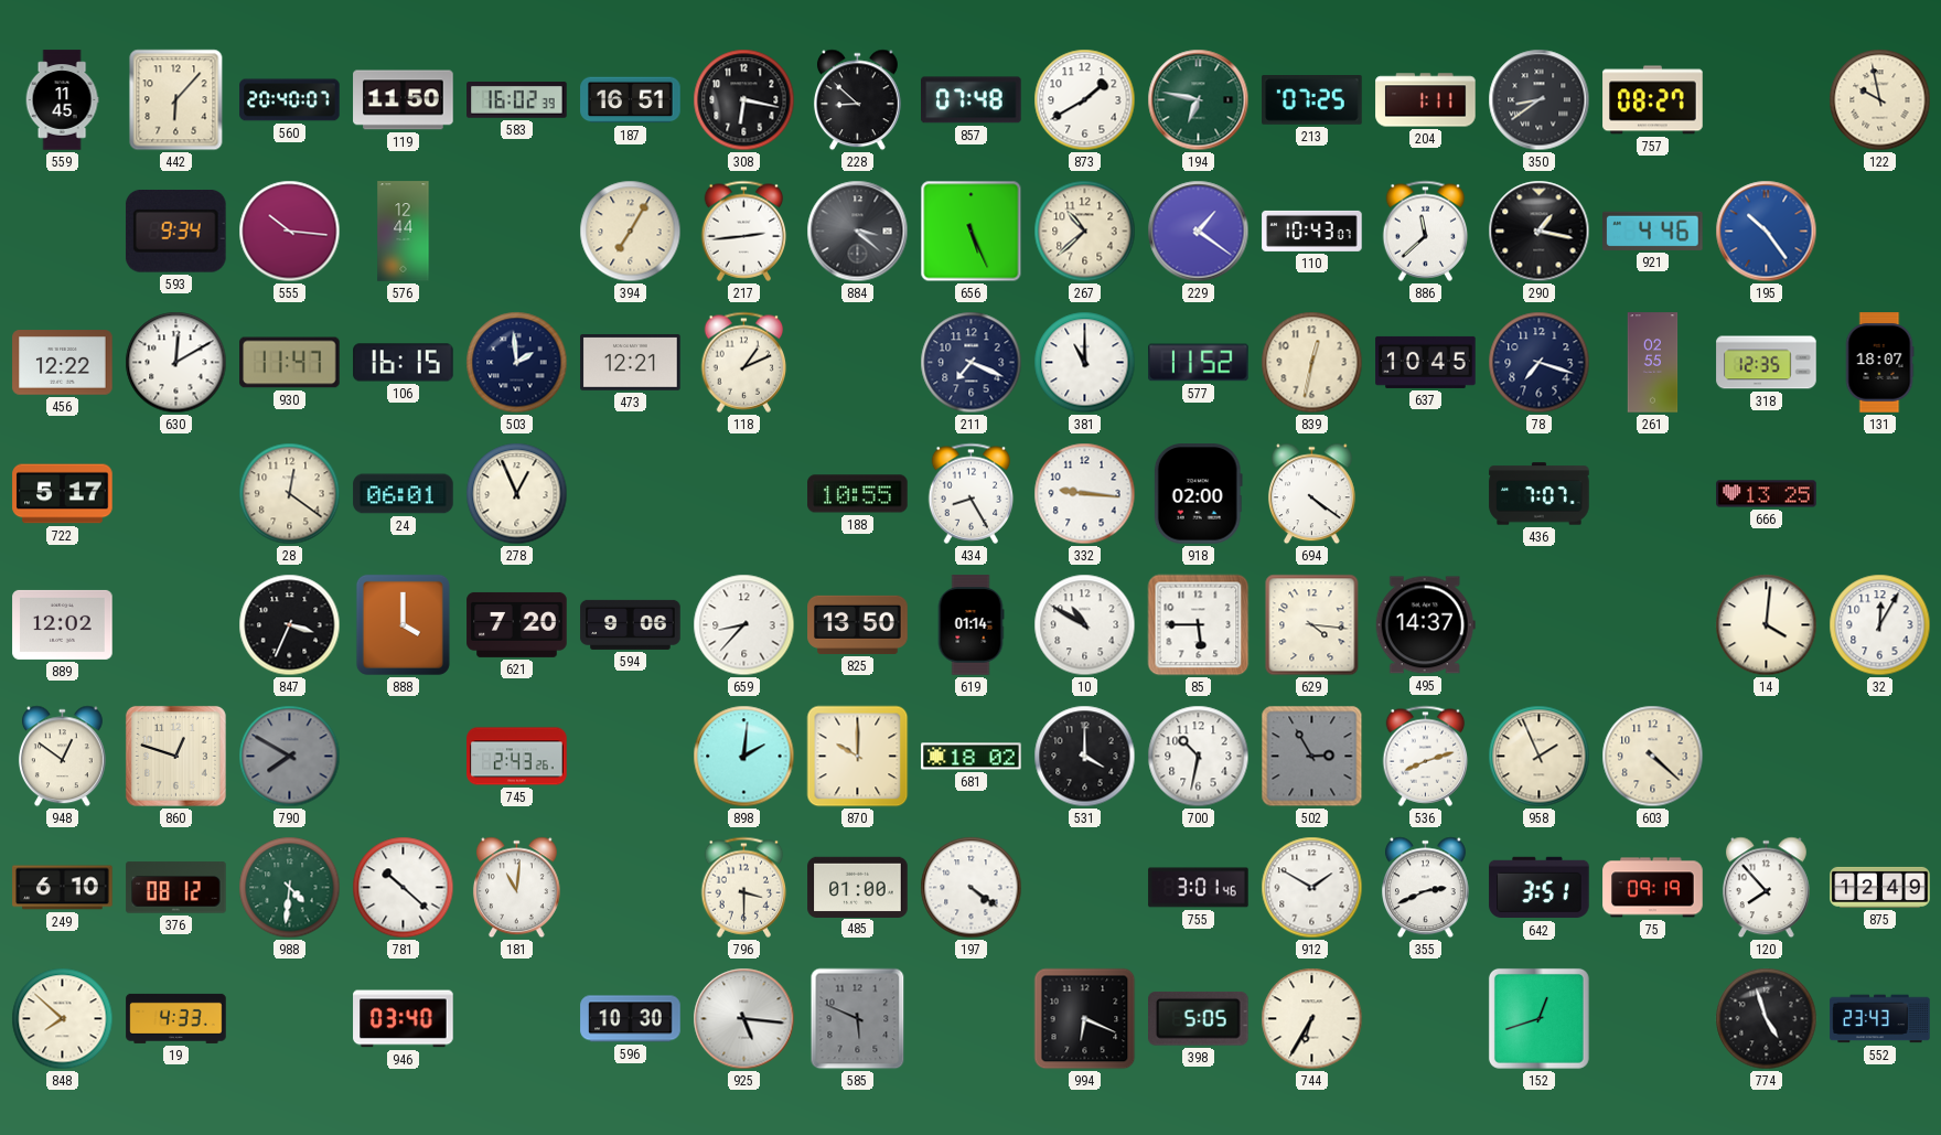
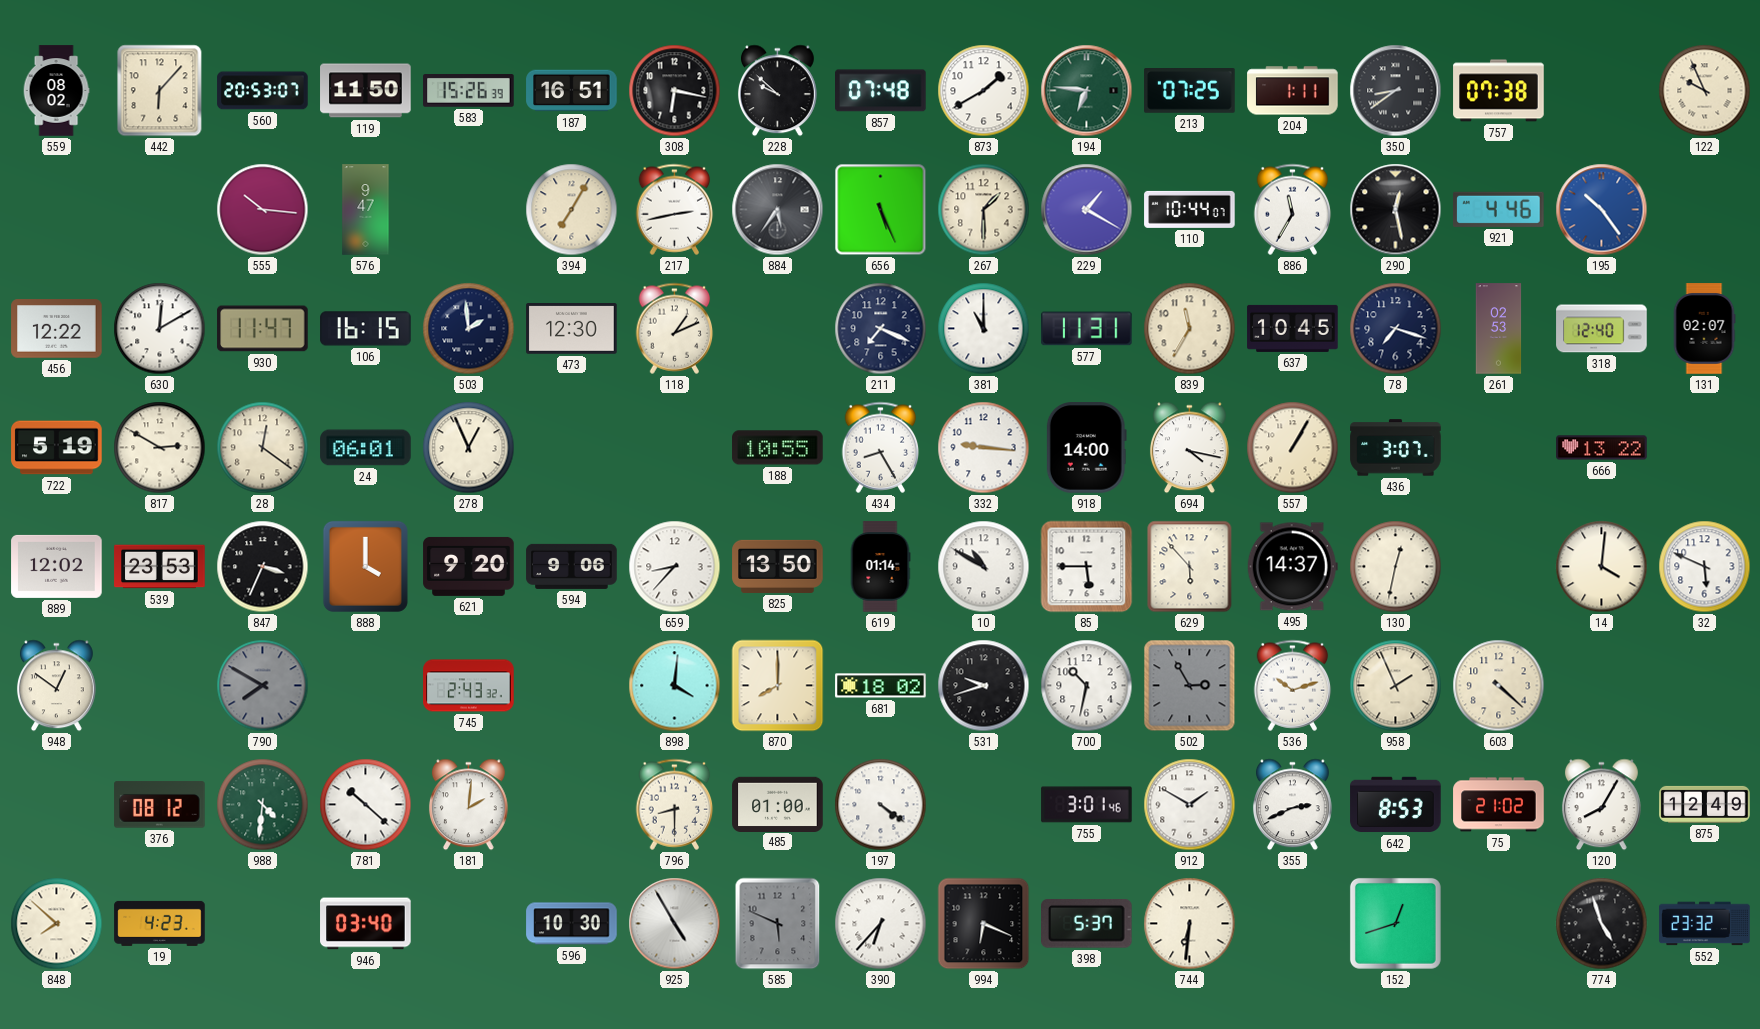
559: 11:45 -> 08:02 (56, 91)
560: 20:40 -> 20:53 (263, 91)
583: 16:02 -> 15:26 (469, 91)
228: 8:52 -> 9:52 (777, 91)
194: 6:47 -> 6:46 (1087, 91)
757: 08:27 -> 07:38 (1499, 91)
122: 9:58 -> 9:56 (1705, 91)
593: 9:34 -> none (175, 232)
576: 12:44 -> 9:47 (366, 210)
217: 2:44 -> 2:43 (675, 209)
884: 3:22 -> 5:36 (778, 210)
267: 10:38 -> 1:30 (984, 210)
229: 1:21 -> 1:20 (1087, 210)
110: 10:43 -> 10:44 (1190, 209)
886: 11:38 -> 11:35 (1293, 209)
290: 1:17 -> 12:28 (1396, 210)
473: 12:21 -> 12:30 (572, 329)
577: 11:52 -> 11:31 (1087, 329)
839: 12:32 -> 11:35 (1190, 329)
261: 02:55 -> 02:53 (1499, 329)
318: 12:35 -> 12:40 (1602, 329)
131: 18:07 -> 02:07 (1704, 329)
722: 5:17 -> 5:19 (57, 448)
817: none -> 2:50 (160, 448)
918: 02:00 -> 14:00 (1086, 448)
694: 4:21 -> 4:17 (1189, 448)
557: none -> 1:05 (1293, 448)
436: 7:07 -> 3:07 (1396, 448)
666: 13:25 -> 13:22 (1602, 448)
539: none -> 23:53 (160, 567)
621: 7:20 -> 9:20 (469, 566)
629: 4:16 -> 5:53 (1190, 567)
130: none -> 12:32 (1396, 567)
32: 12:05 -> 5:49 (1705, 567)
860: 12:48 -> none (175, 756)
745: 2:43:26 -> 2:43:32 (469, 686)
898: 2:01 -> 4:01 (675, 686)
870: 10:00 -> 8:00 (778, 686)
531: 4:00 -> 9:42 (984, 686)
536: 8:12 -> 10:12 (1293, 685)
249: 6:10 -> none (63, 888)
181: 11:01 -> 2:01 (468, 805)
796: 3:30 -> 8:30 (675, 804)
642: 3:51 -> 8:53 (1396, 805)
75: 09:19 -> 21:02 (1499, 805)
120: 7:53 -> 8:05 (1601, 805)
19: 4:33 -> 4:23 (160, 923)
925: 5:16 -> 4:55 (675, 924)
390: none -> 6:37 (881, 924)
398: 5:05 -> 5:37 (1087, 924)
744: 6:35 -> 6:31 (1190, 924)
552: 23:43 -> 23:32 (1705, 924)
